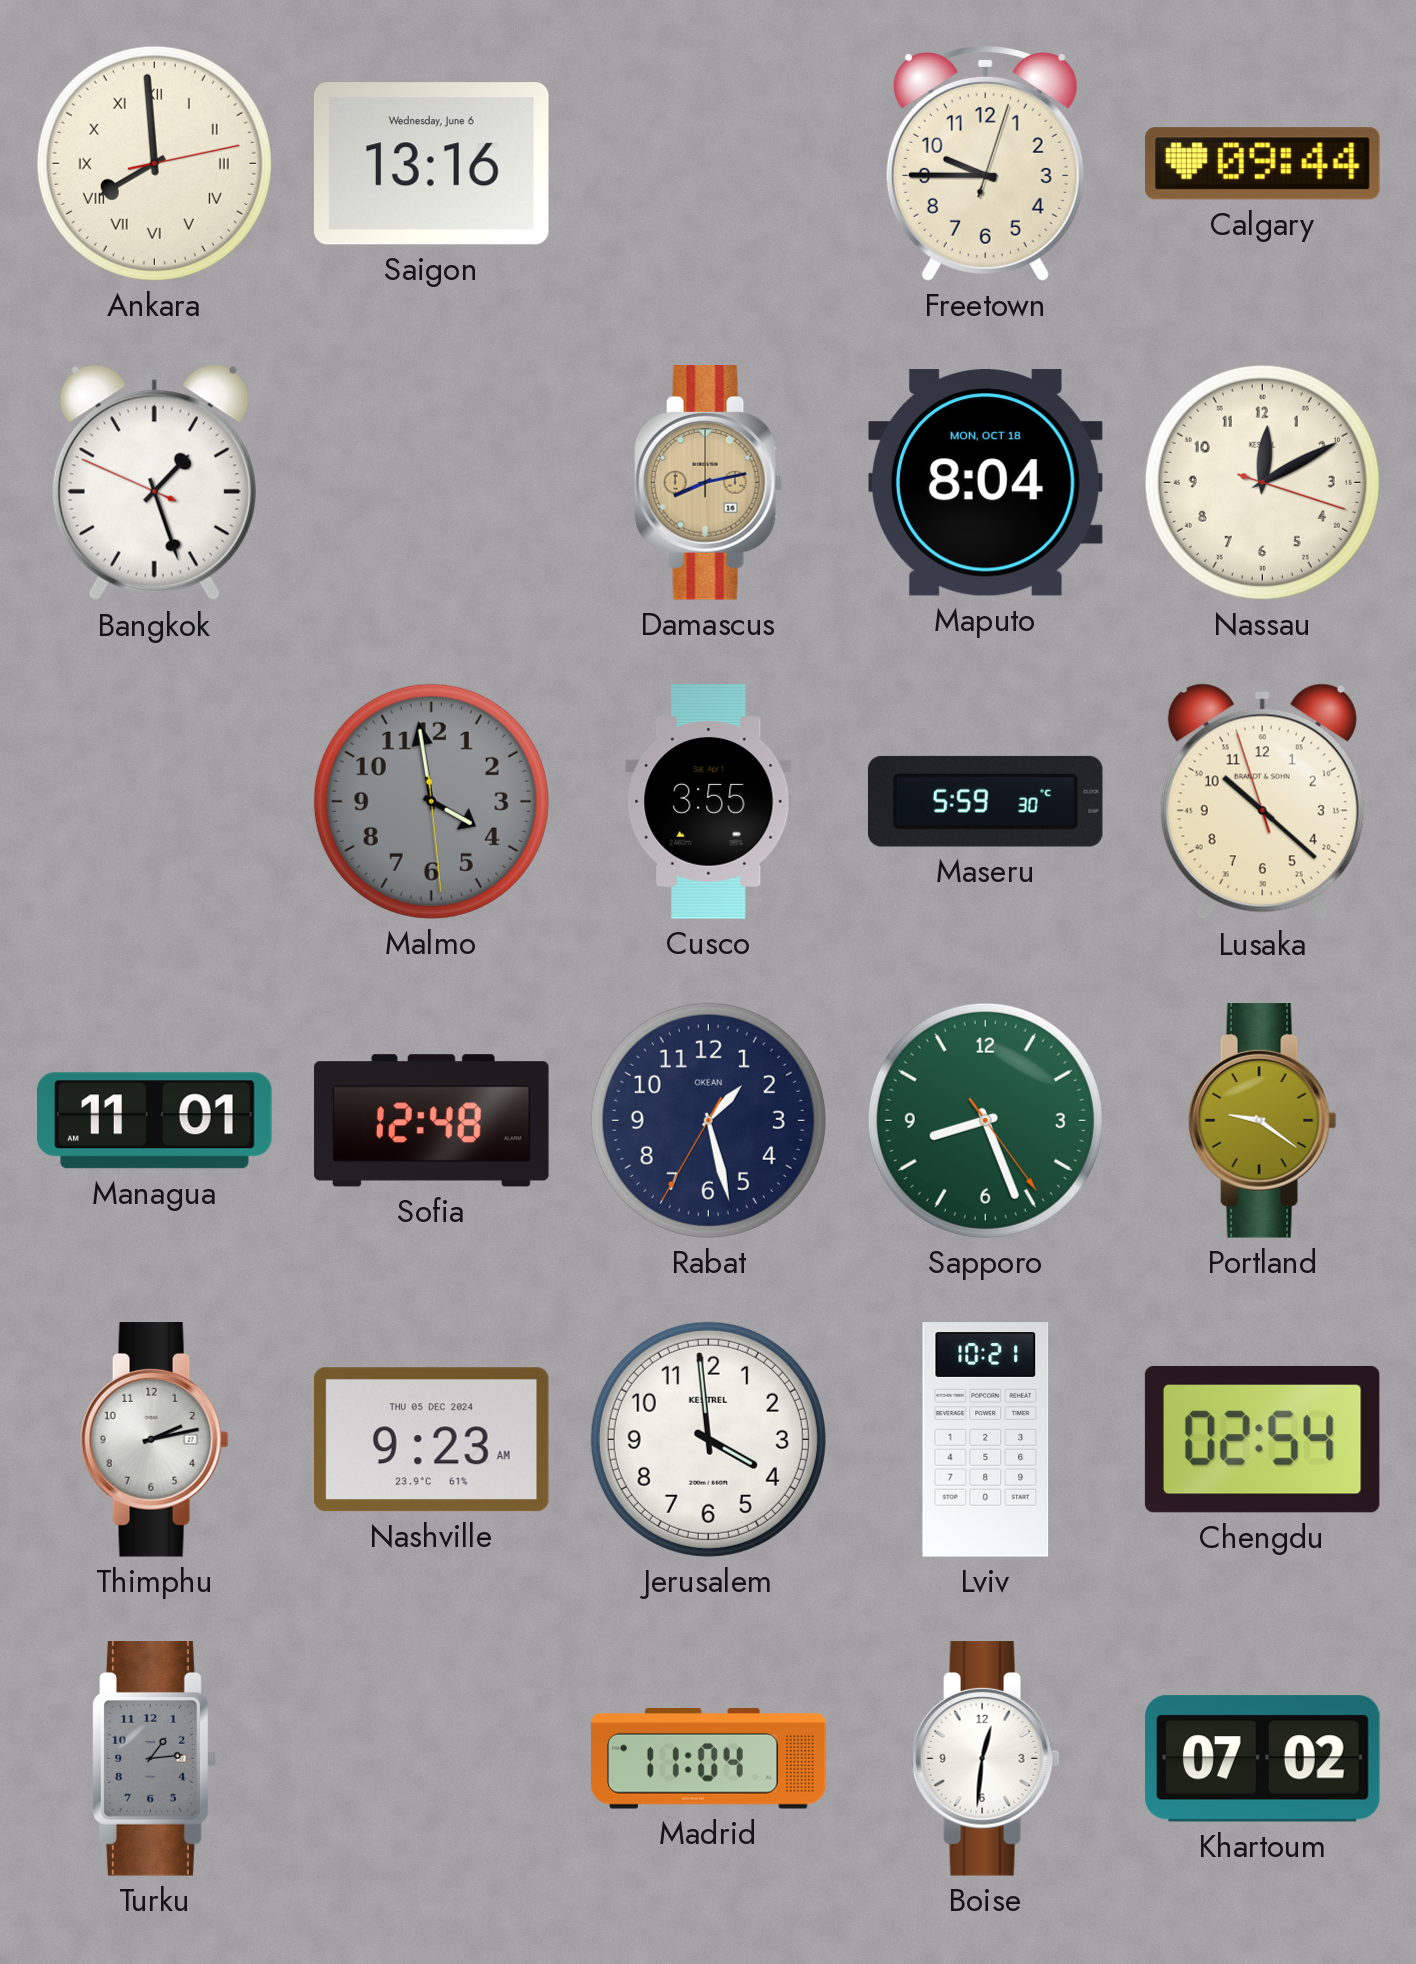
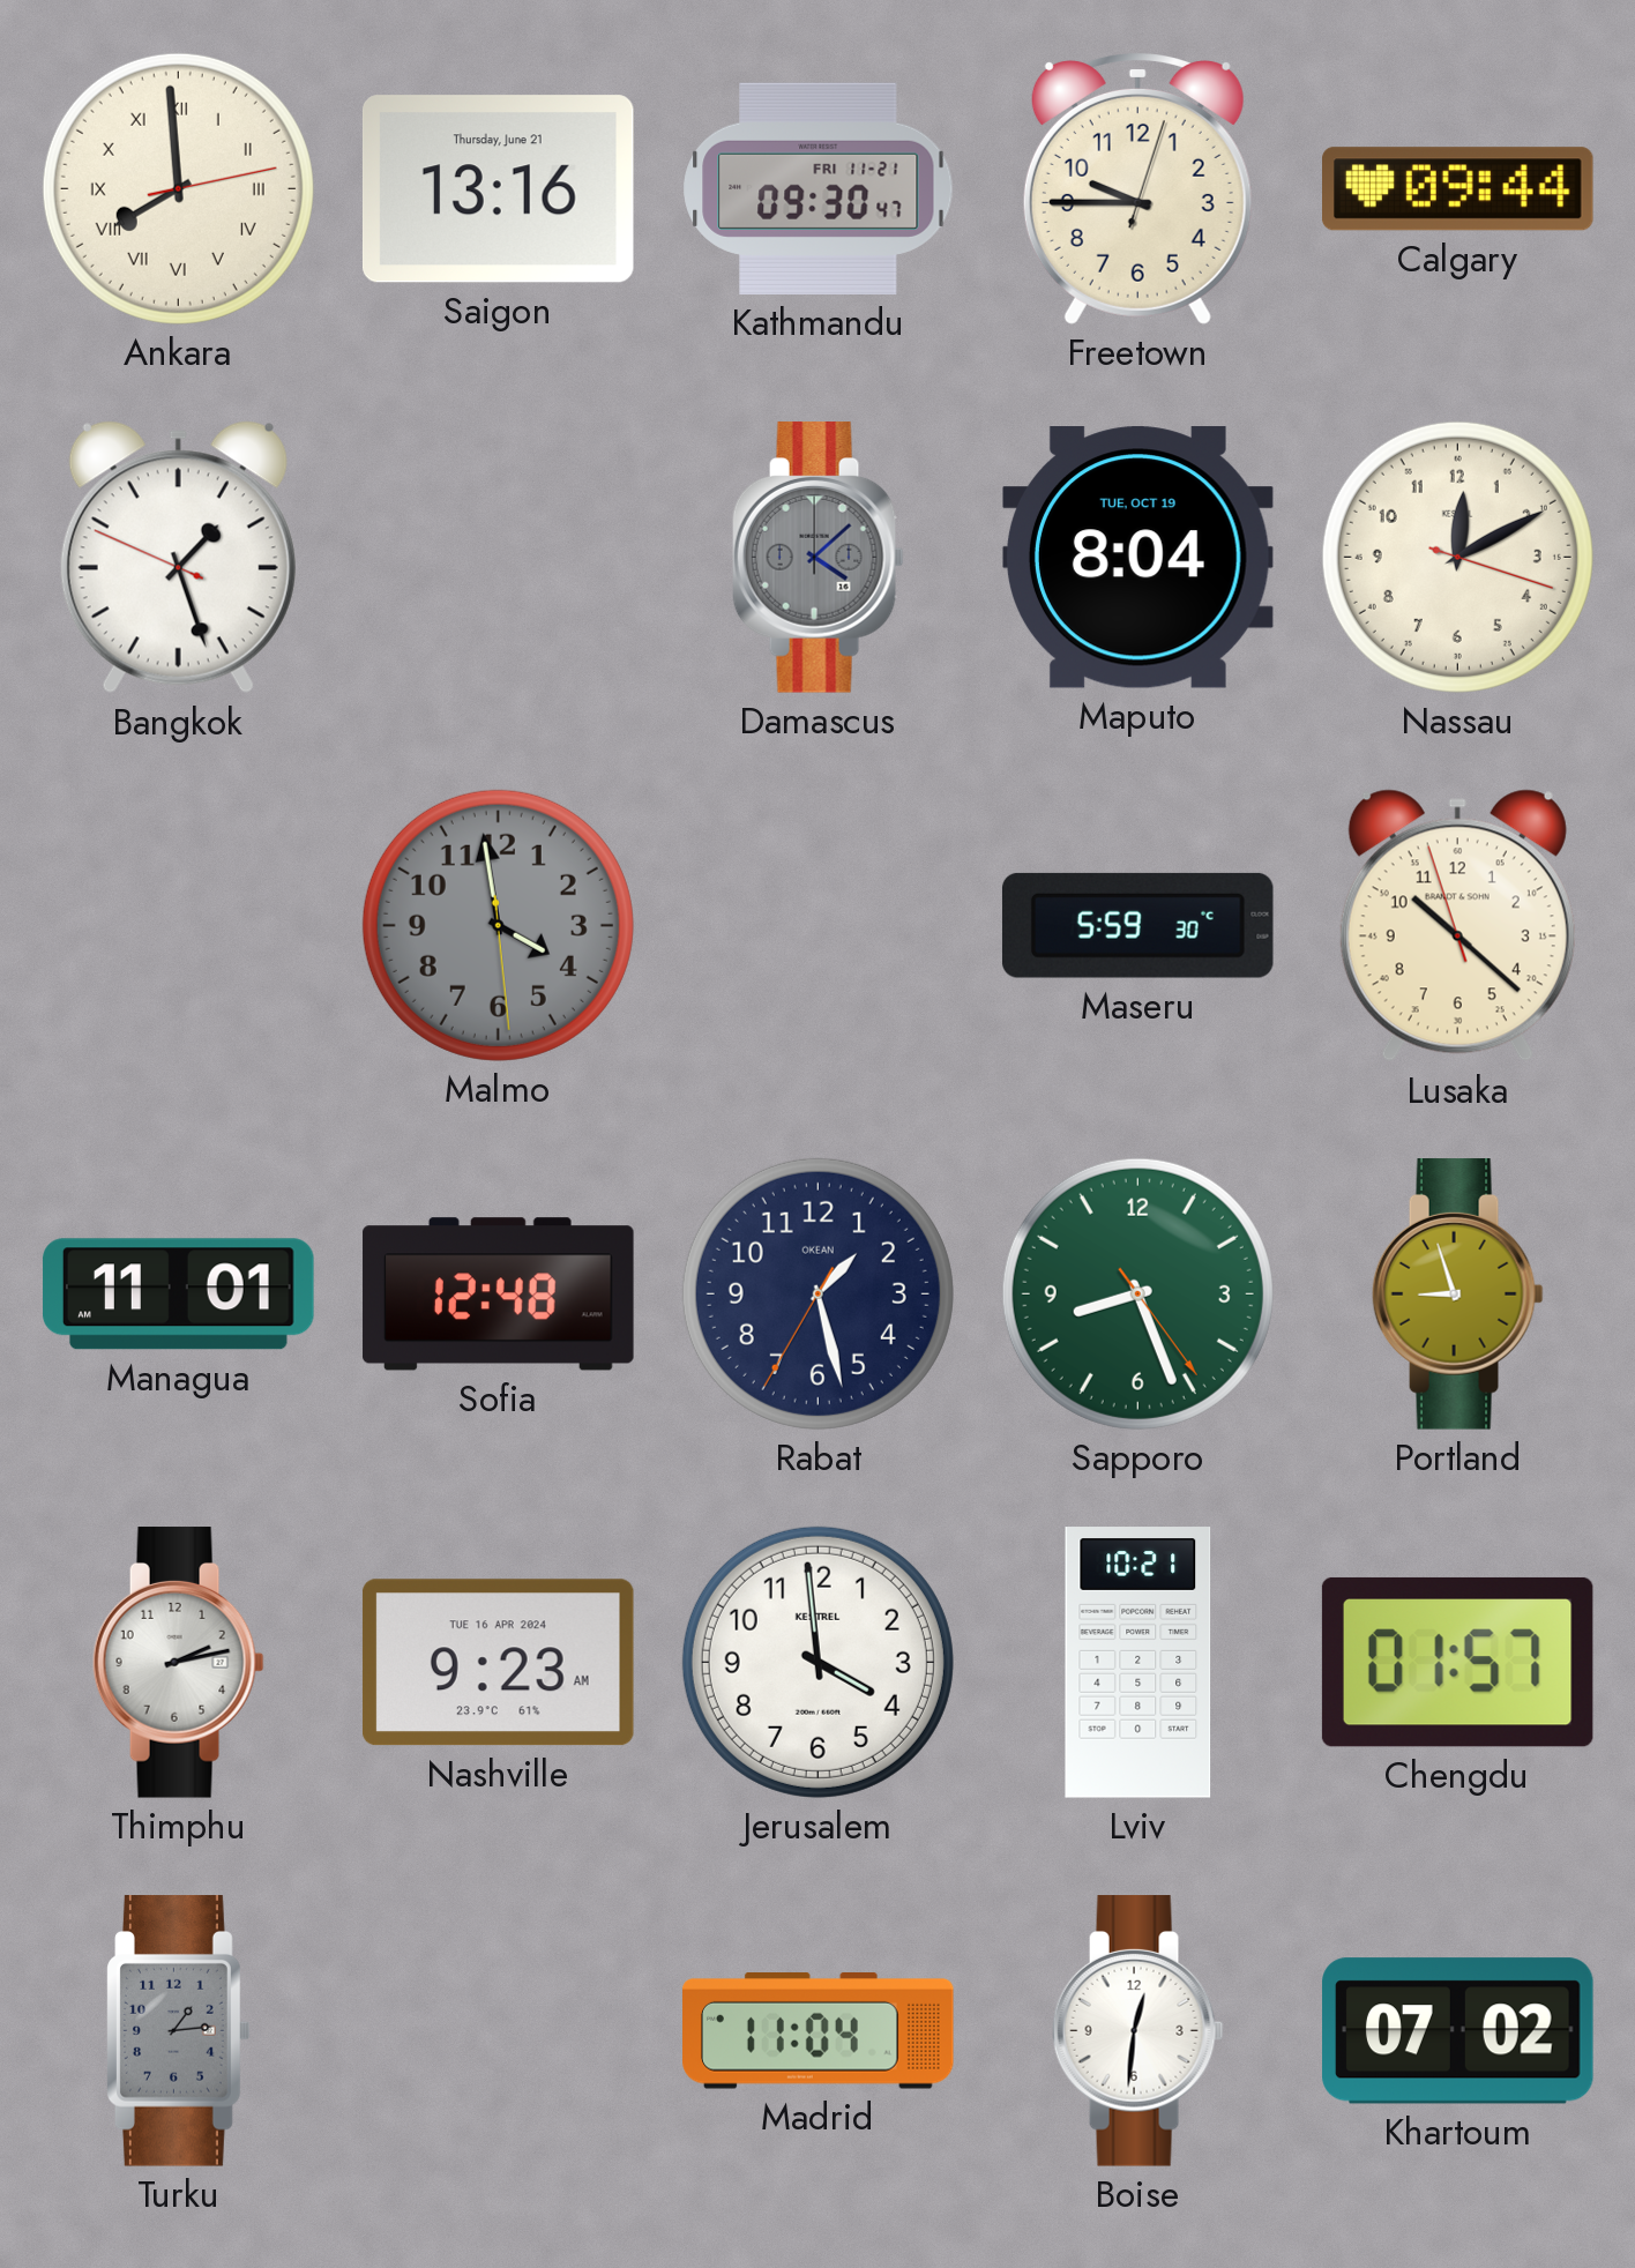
Saigon date: Wednesday, June 6 -> Thursday, June 21 (498, 189)
Kathmandu: none -> 09:30 (819, 188)
Damascus: 8:13 -> 4:08 (817, 558)
Damascus dial: champagne -> grey (817, 558)
Maputo date: MON, OCT 18 -> TUE, OCT 19 (1138, 558)
Cusco: 3:55 -> none (709, 802)
Portland: 9:21 -> 8:57 (1457, 1295)
Nashville date: THU 05 DEC 2024 -> TUE 16 APR 2024 (498, 1663)
Chengdu: 02:54 -> 01:57 (1457, 1662)
